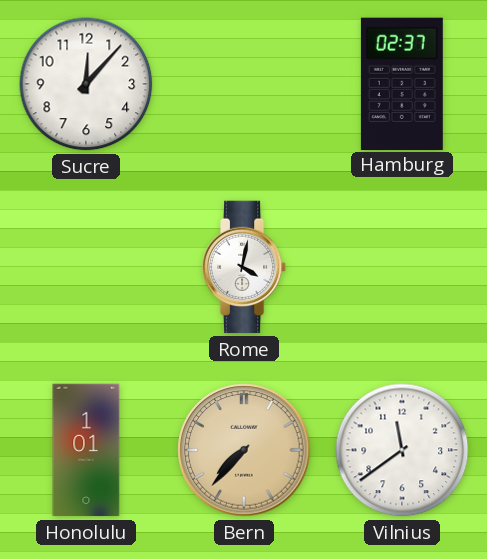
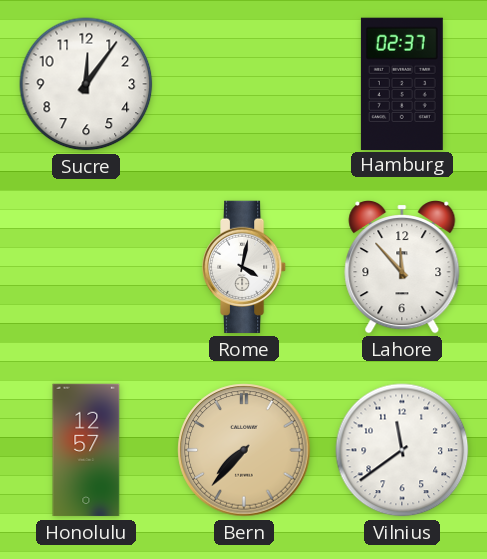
Sucre: 12:07 -> 12:06 (86, 84)
Lahore: none -> 11:53 (402, 268)
Honolulu: 1:01 -> 12:57 (86, 450)
